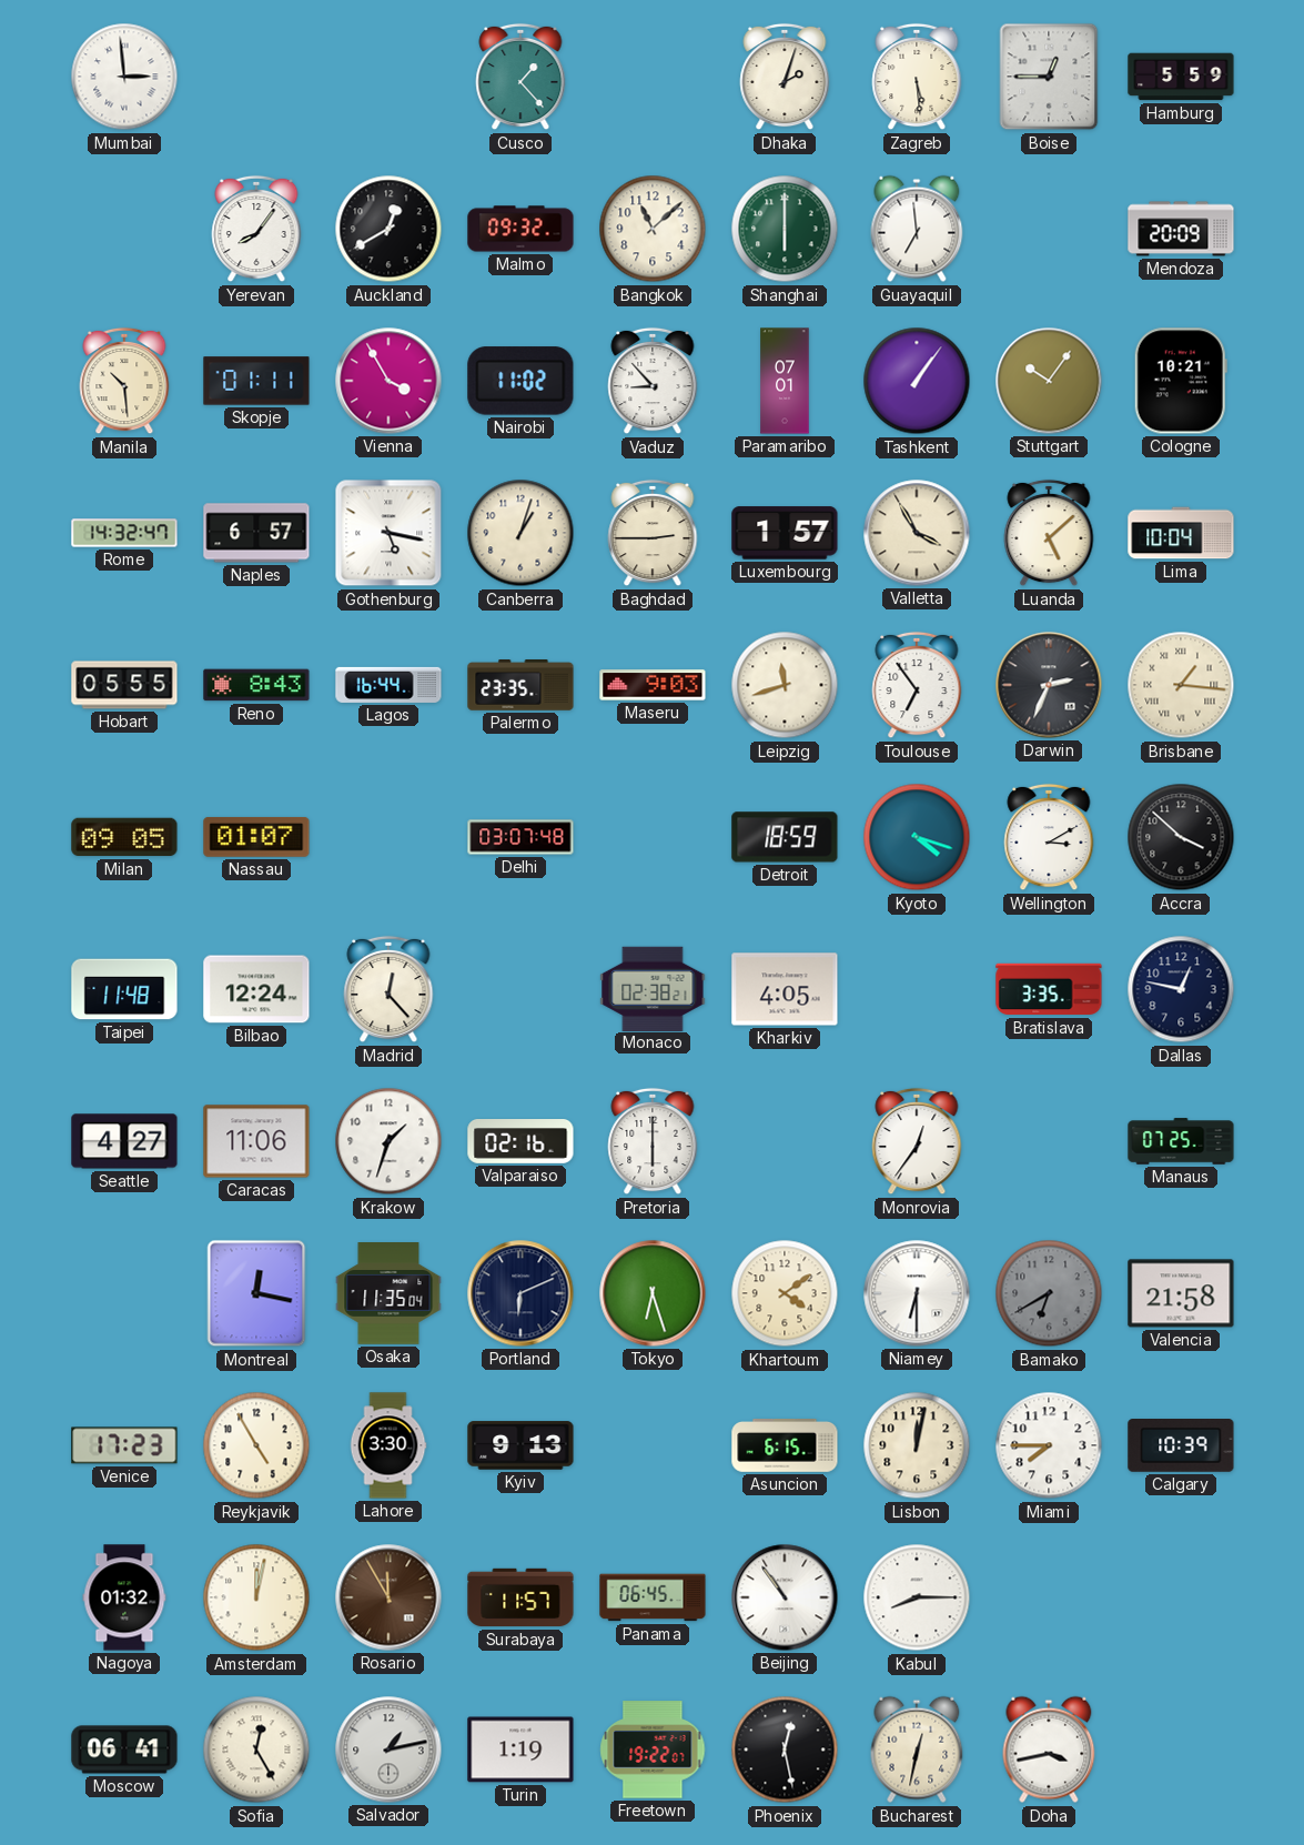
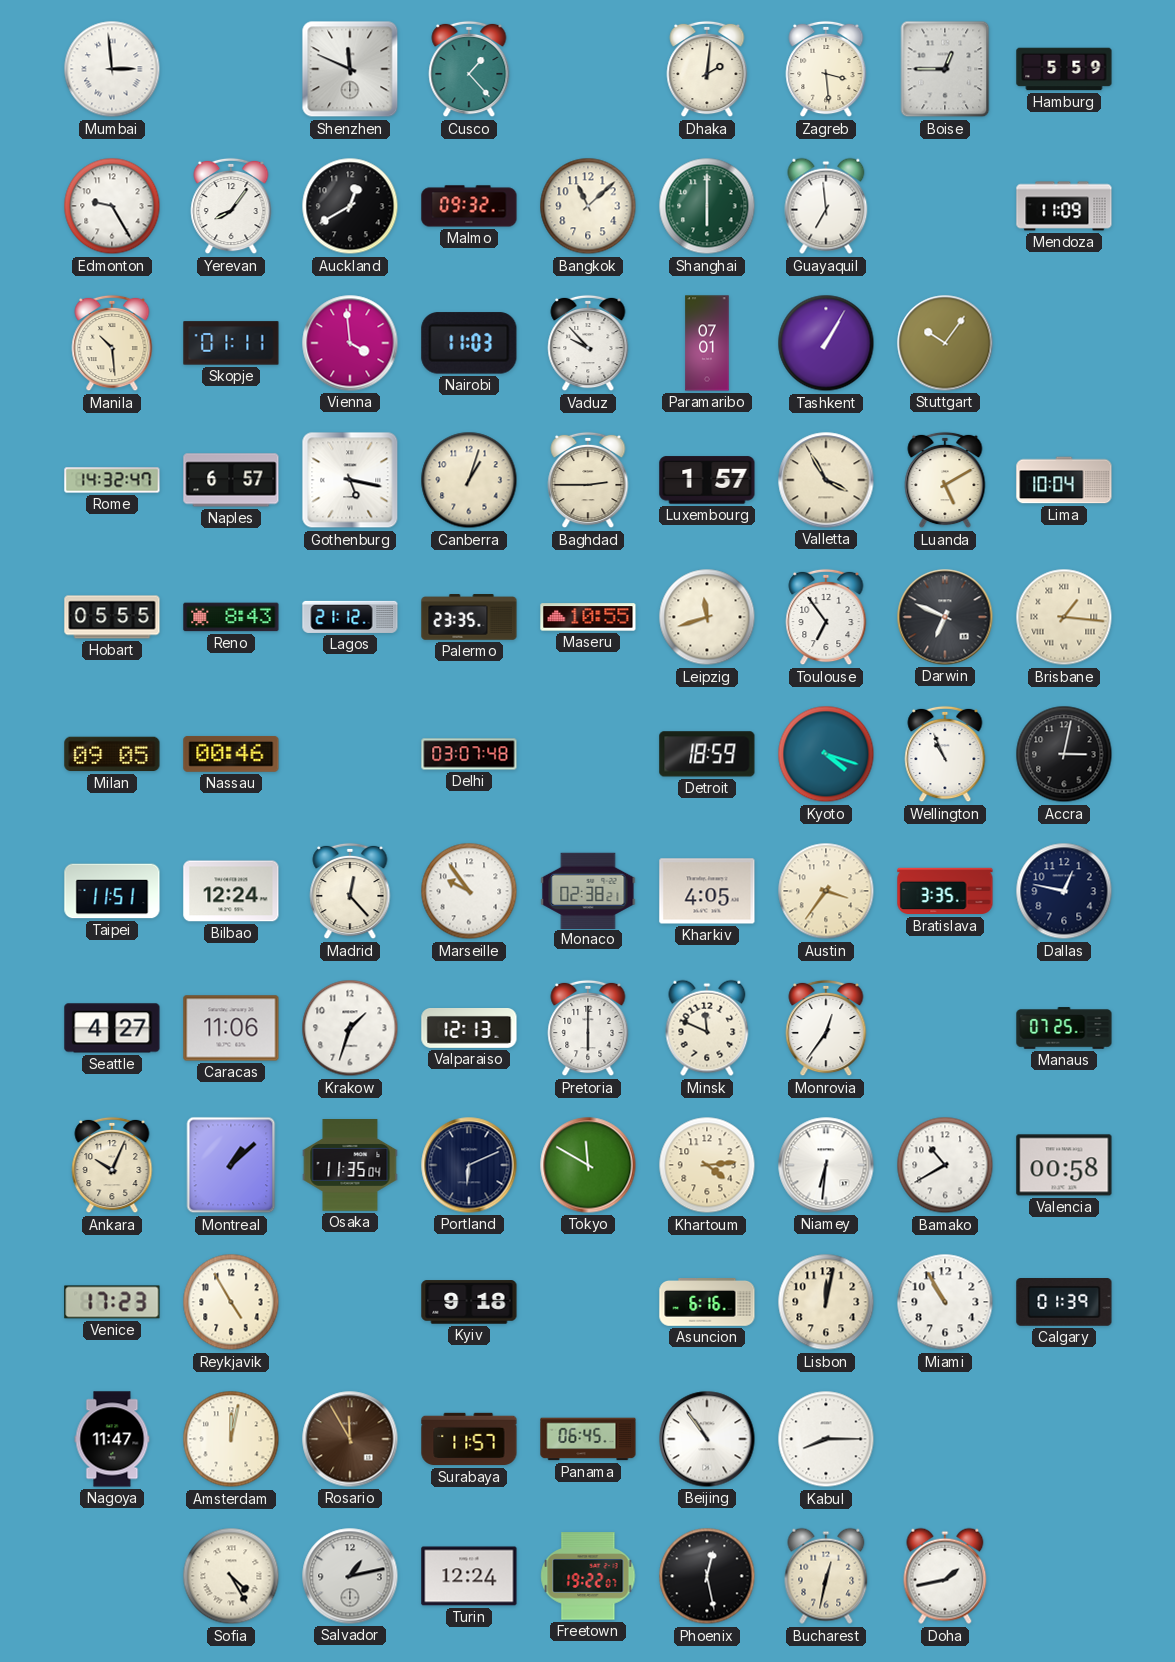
Shenzhen: none -> 11:49 (350, 69)
Dhaka: 2:03 -> 2:01 (707, 69)
Zagreb: 5:29 -> 3:29 (826, 69)
Edmonton: none -> 9:25 (112, 206)
Mendoza: 20:09 -> 11:09 (1064, 206)
Vienna: 3:55 -> 3:59 (350, 343)
Nairobi: 11:02 -> 11:03 (469, 343)
Vaduz: 8:53 -> 9:53 (588, 343)
Tashkent: 1:06 -> 1:05 (826, 343)
Cologne: 10:21 -> none (1181, 381)
Luanda: 5:08 -> 5:10 (945, 480)
Lagos: 16:44 -> 21:12 (350, 617)
Maseru: 9:03 -> 10:55 (588, 617)
Darwin: 2:34 -> 6:49 (945, 617)
Nassau: 01:07 -> 00:46 (231, 754)
Wellington: 3:10 -> 10:56 (945, 754)
Accra: 3:52 -> 3:02 (1064, 754)
Taipei: 11:48 -> 11:51 (112, 891)
Marseille: none -> 9:54 (469, 891)
Austin: none -> 3:36 (826, 891)
Valparaiso: 02:16 -> 12:13 (469, 1029)
Minsk: none -> 11:49 (707, 1028)
Ankara: none -> 10:04 (112, 1165)
Montreal: 12:17 -> 1:08 (231, 1165)
Tokyo: 6:27 -> 11:50 (588, 1165)
Khartoum: 4:09 -> 4:14 (707, 1165)
Niamey: 6:30 -> 6:31 (826, 1165)
Bamako: 6:40 -> 10:40 (945, 1165)
Bamako dial: grey -> white (945, 1165)
Valencia: 21:58 -> 00:58 (1064, 1165)
Lahore: 3:30 -> none (388, 1445)
Kyiv: 9:13 -> 9:18 (469, 1302)
Asuncion: 6:15 -> 6:16 (707, 1303)
Miami: 7:45 -> 10:55 (945, 1302)
Calgary: 10:39 -> 01:39 (1064, 1303)
Nagoya: 01:32 -> 11:47 (112, 1439)
Moscow: 06:41 -> none (124, 1750)
Sofia: 12:25 -> 4:25 (231, 1576)
Turin: 1:19 -> 12:24 (469, 1576)
Doha: 3:43 -> 1:43 (945, 1576)
